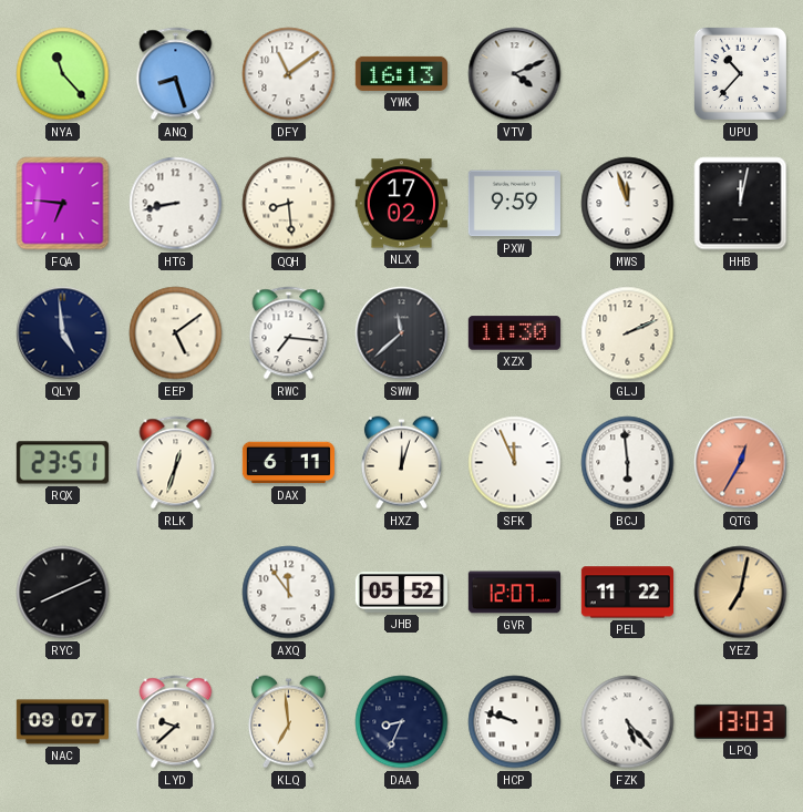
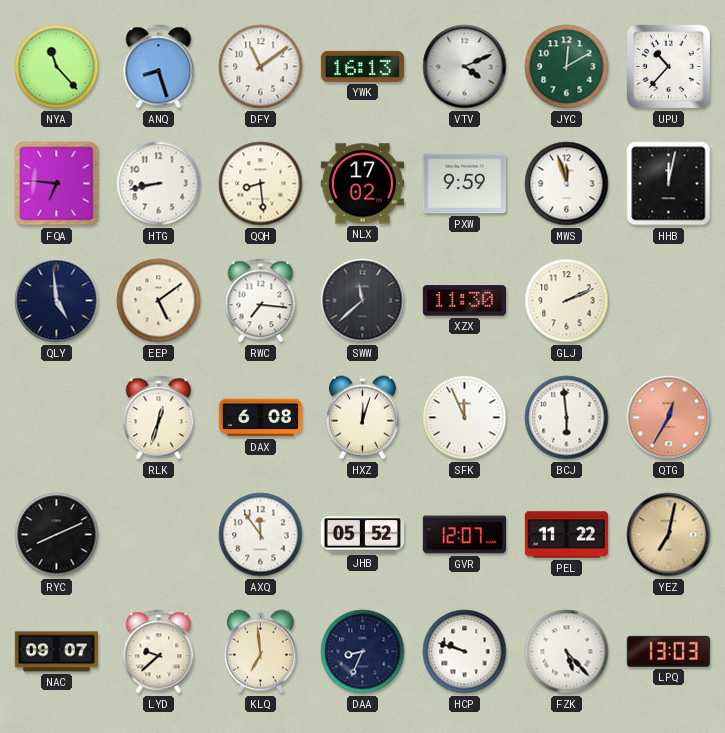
JYC: none -> 12:10 (567, 67)
RQX: 23:51 -> none (62, 463)
DAX: 6:11 -> 6:08 (260, 418)
